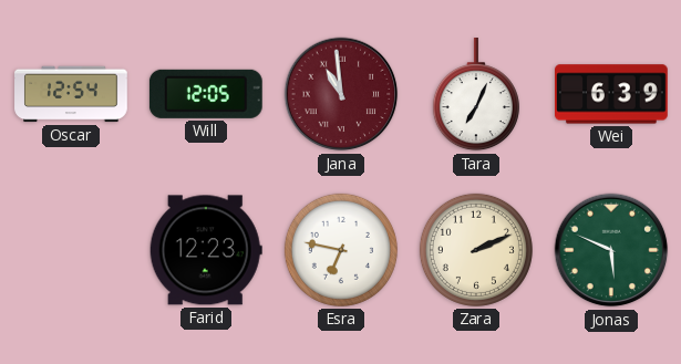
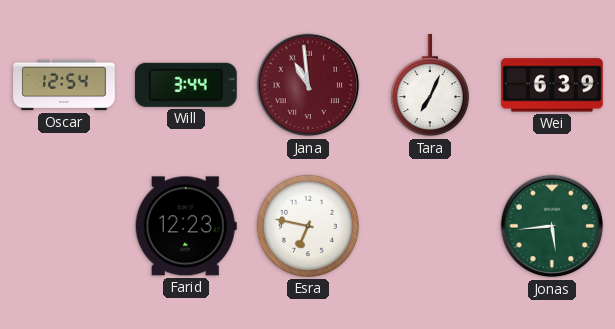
Will: 12:05 -> 3:44 (186, 85)
Zara: 2:11 -> none (476, 250)
Jonas: 5:49 -> 5:44 (552, 226)
